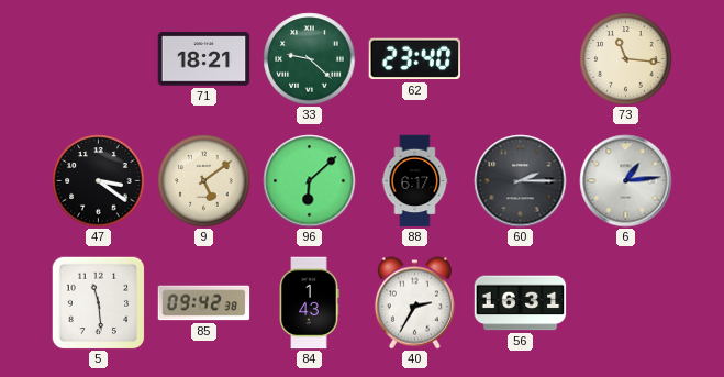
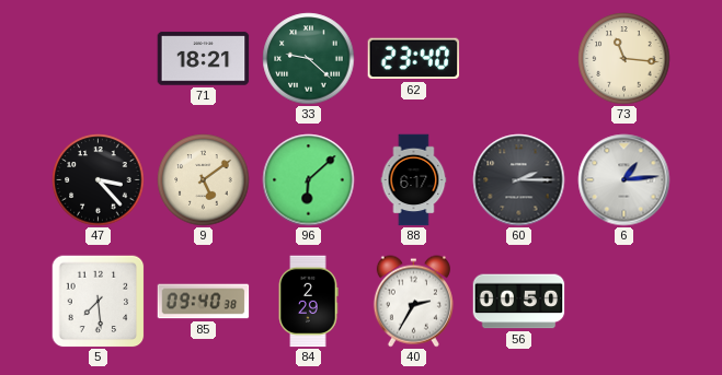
47: 3:21 -> 3:23 (99, 180)
5: 11:29 -> 7:29 (98, 301)
85: 09:42 -> 09:40 (204, 302)
84: 1:43 -> 2:29 (308, 302)
56: 16:31 -> 00:50 (519, 302)
